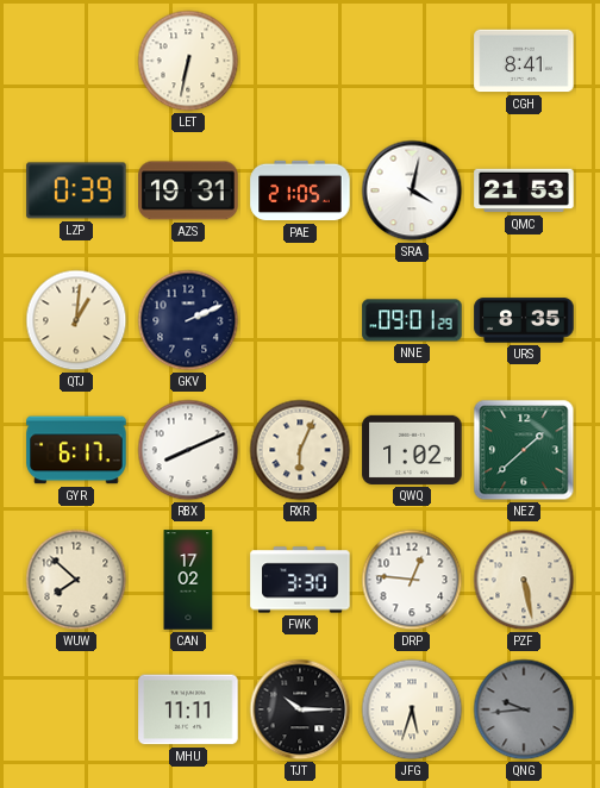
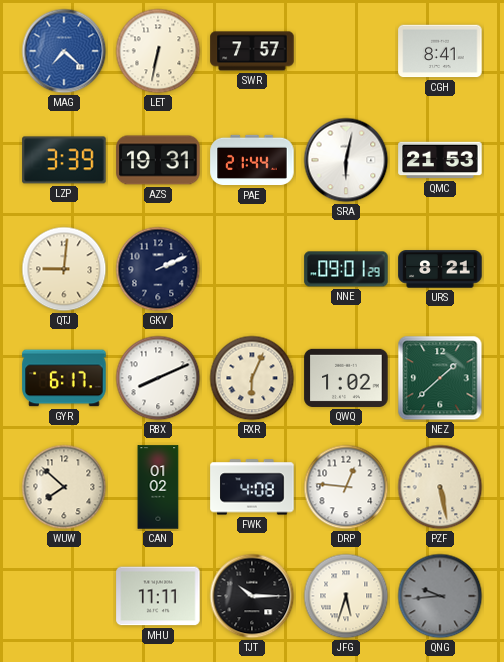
MAG: none -> 7:22 (64, 51)
SWR: none -> 7:57 (252, 51)
LZP: 0:39 -> 3:39 (64, 160)
PAE: 21:05 -> 21:44 (252, 160)
SRA: 4:02 -> 6:02 (346, 160)
QTJ: 1:01 -> 9:01 (64, 269)
URS: 8:35 -> 8:21 (440, 269)
CAN: 17:02 -> 01:02 (158, 487)
FWK: 3:30 -> 4:08 (252, 487)
